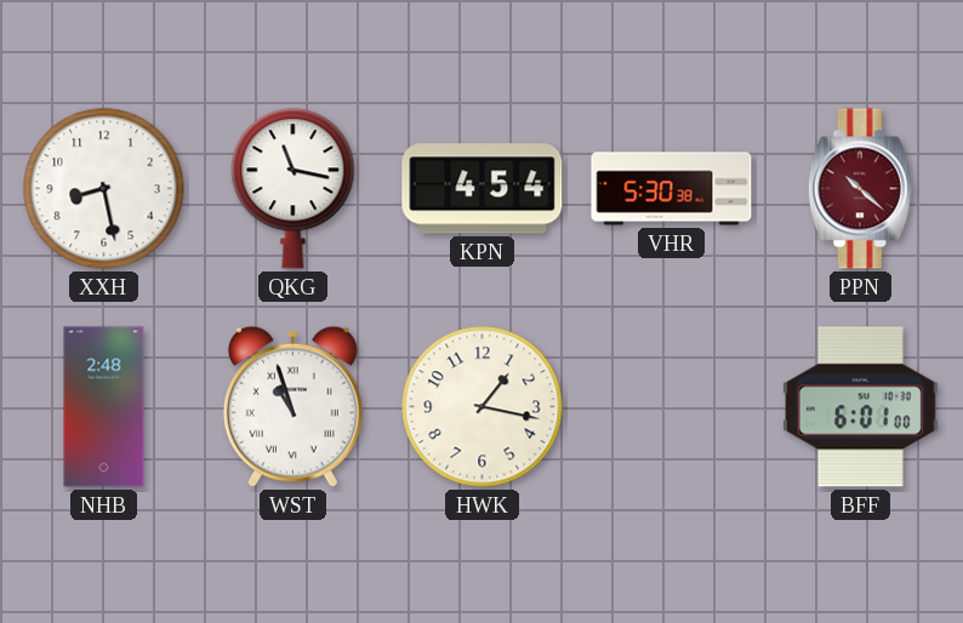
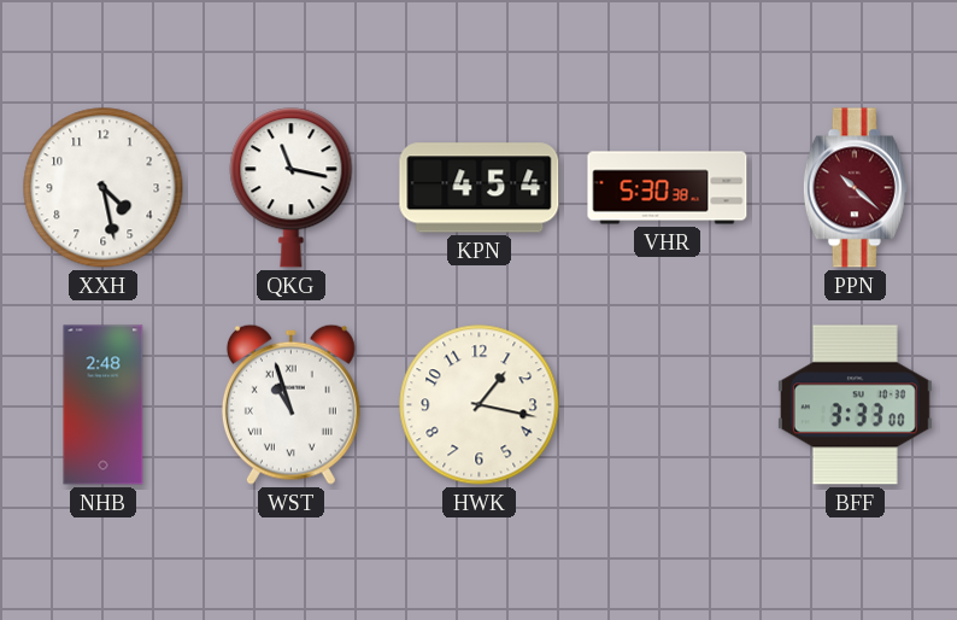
XXH: 8:28 -> 4:28 (104, 188)
BFF: 6:01 -> 3:33 (855, 405)
